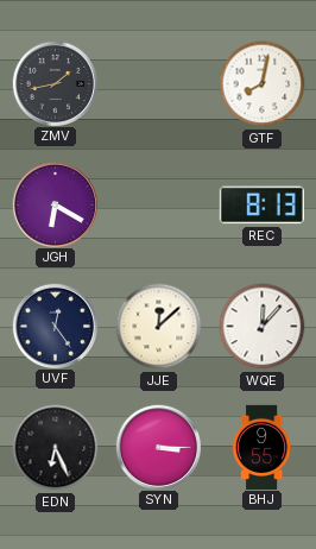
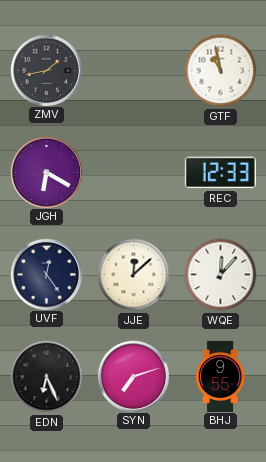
GTF: 8:02 -> 10:58 (221, 71)
REC: 8:13 -> 12:33 (220, 173)
SYN: 3:15 -> 7:12 (133, 376)
